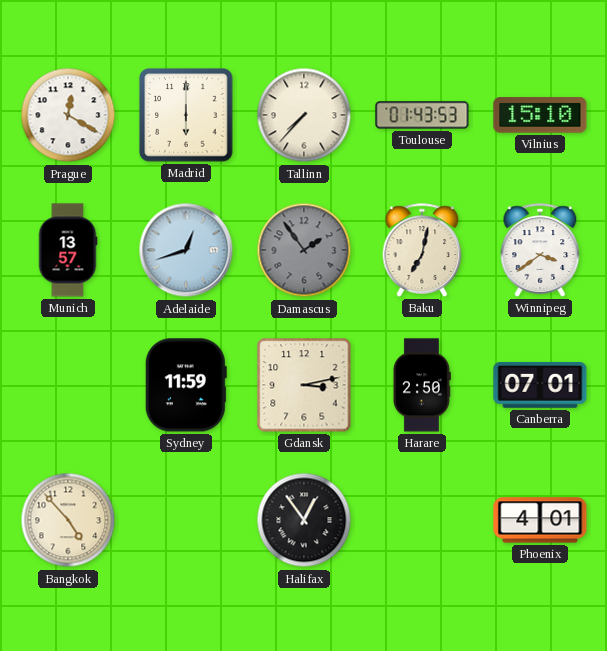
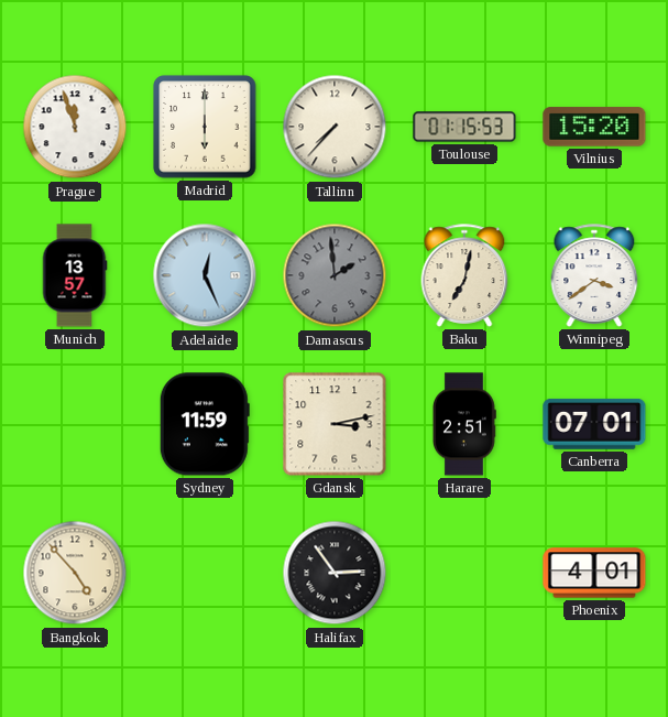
Prague: 12:20 -> 11:57 (75, 127)
Toulouse: 01:43 -> 01:15 (464, 127)
Vilnius: 15:10 -> 15:20 (594, 127)
Adelaide: 12:42 -> 12:26 (205, 275)
Damascus: 1:54 -> 1:59 (335, 275)
Harare: 2:50 -> 2:51 (463, 424)
Halifax: 12:54 -> 2:54 (335, 573)
